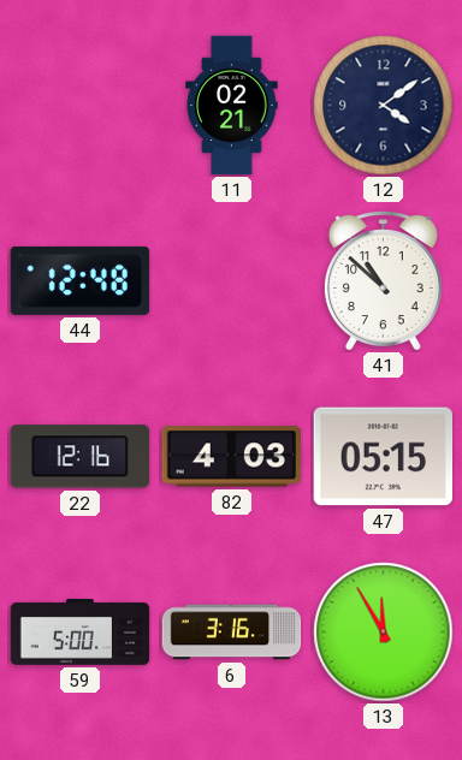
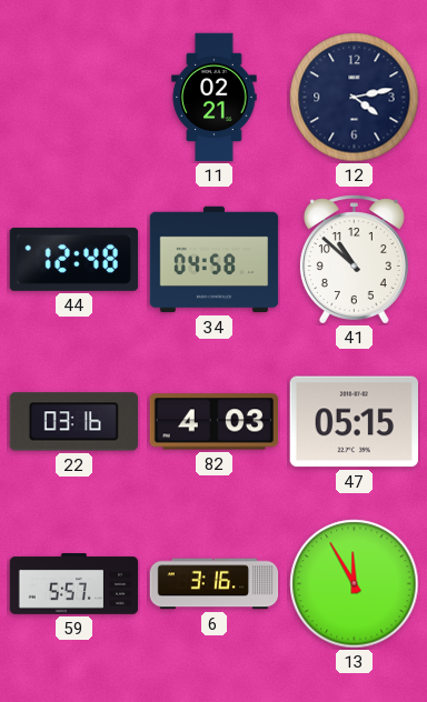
12: 4:09 -> 4:13 (355, 98)
34: none -> 04:58 (215, 260)
22: 12:16 -> 03:16 (73, 422)
59: 5:00 -> 5:57 (75, 584)
